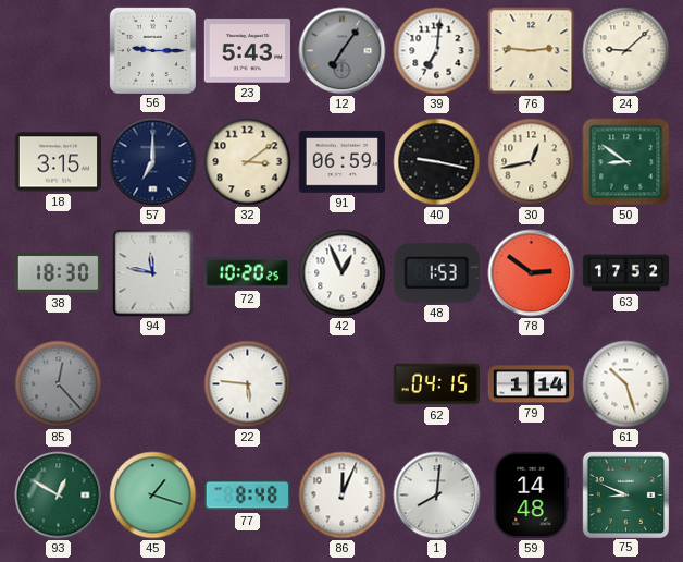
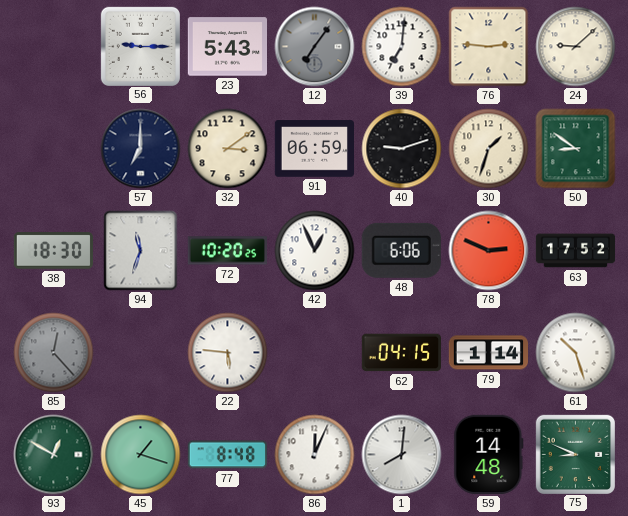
18: 3:15 -> none (58, 162)
40: 9:17 -> 9:12 (402, 149)
30: 12:43 -> 1:33 (489, 149)
94: 11:47 -> 11:33 (141, 251)
48: 1:53 -> 6:06 (401, 250)
78: 2:51 -> 2:49 (489, 251)
